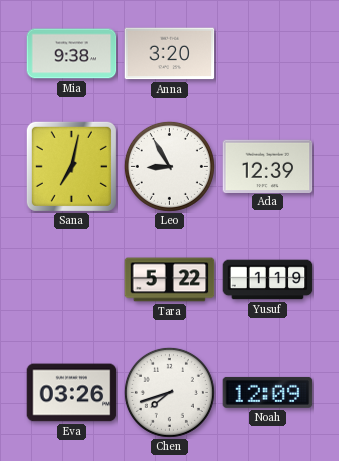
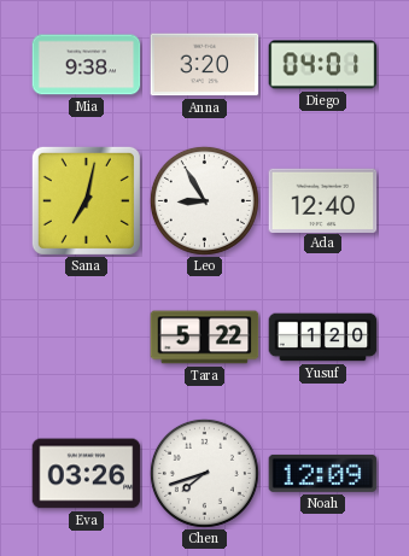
Diego: none -> 04:01 (323, 65)
Ada: 12:39 -> 12:40 (323, 200)
Yusuf: 1:19 -> 1:20 (323, 338)
